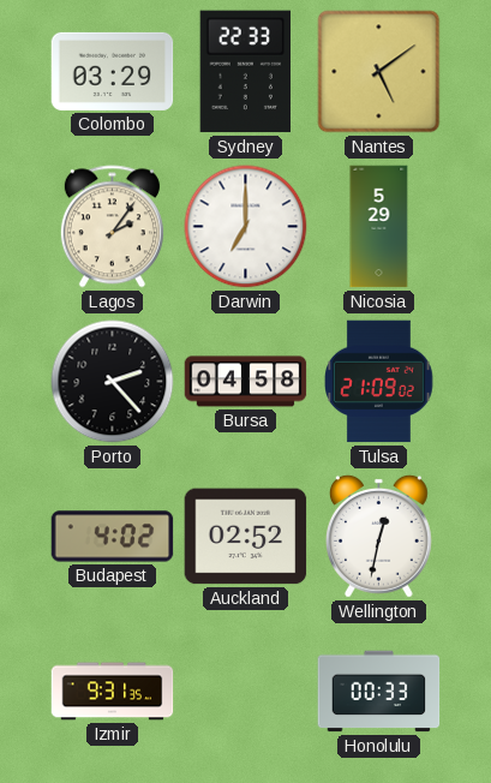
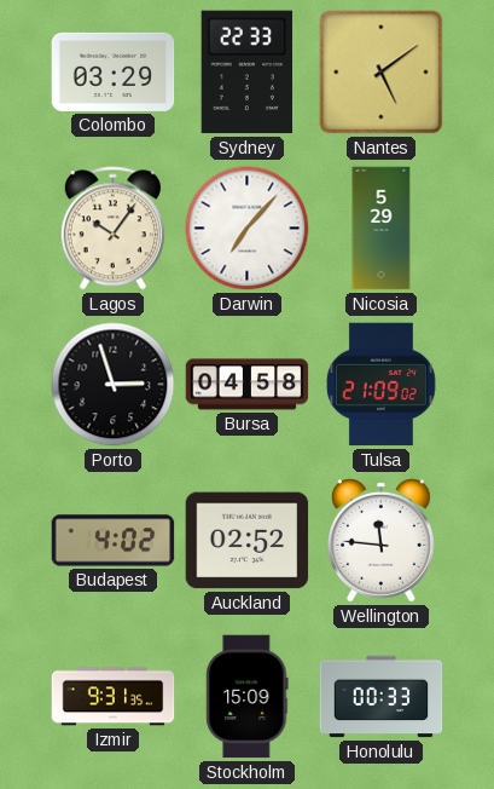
Lagos: 2:06 -> 10:06 (112, 229)
Darwin: 7:00 -> 7:07 (248, 229)
Porto: 2:23 -> 2:57 (114, 385)
Wellington: 12:32 -> 11:46 (380, 540)
Stockholm: none -> 15:09 (248, 697)
